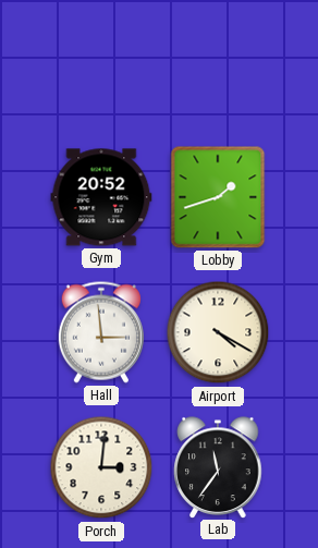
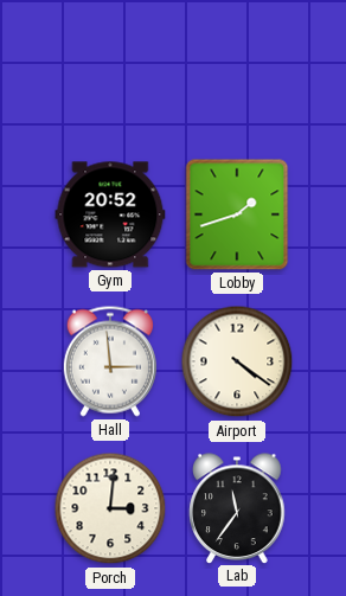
Airport: 4:20 -> 4:21 (237, 361)
